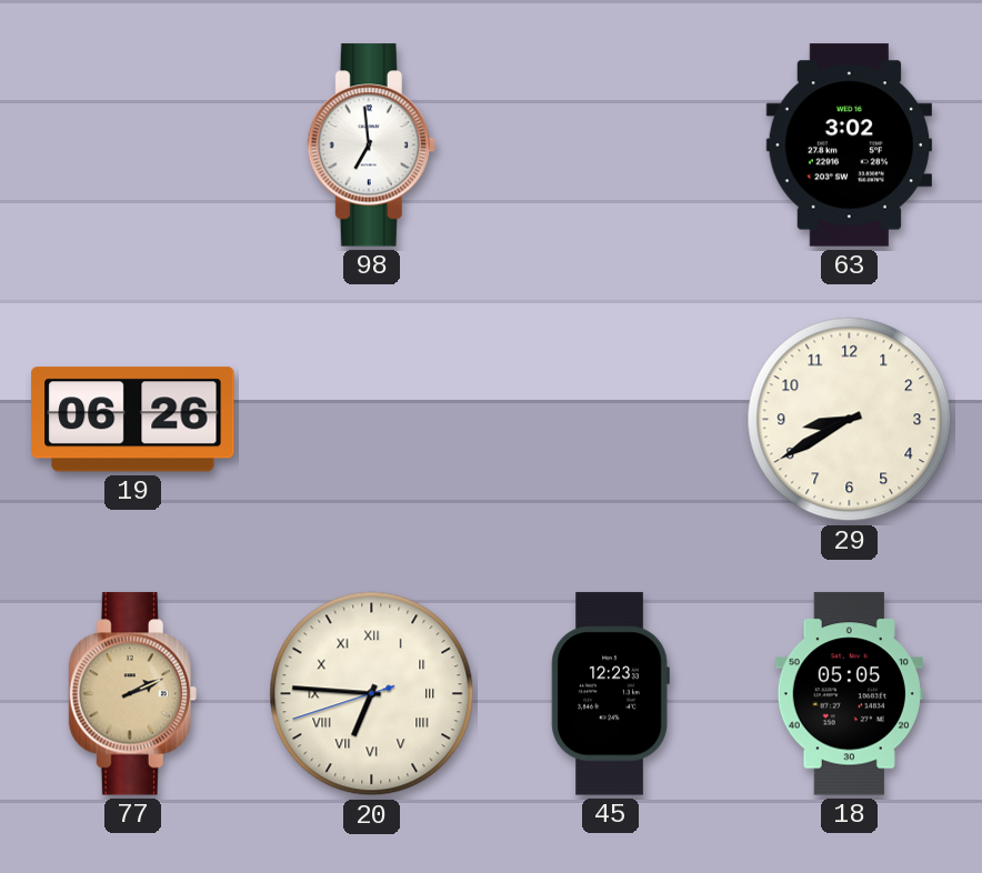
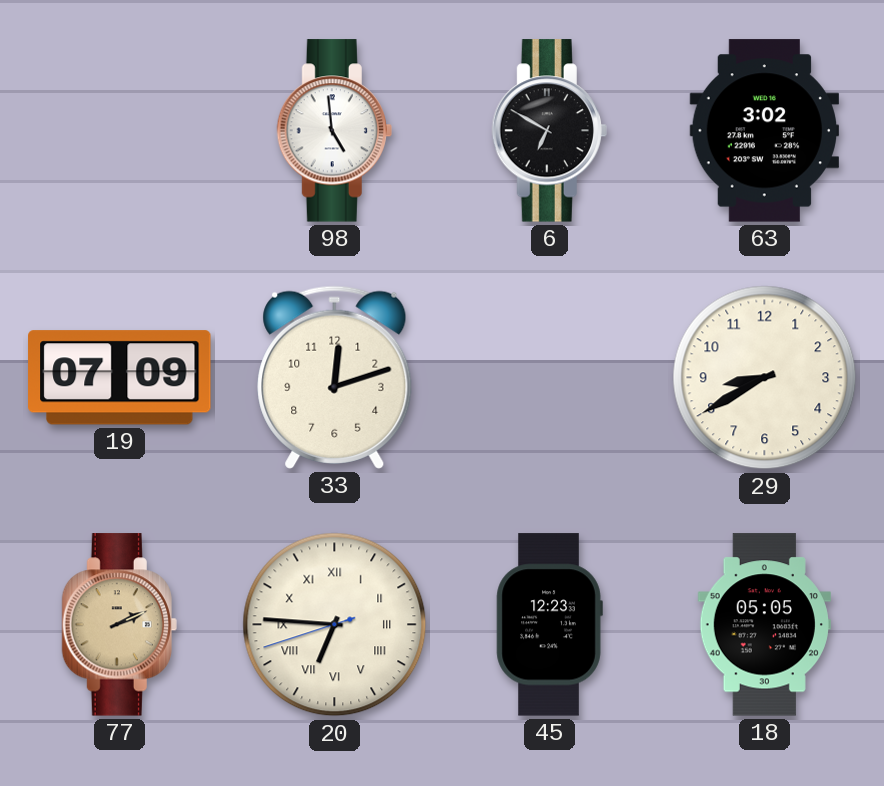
98: 6:59 -> 4:59 (334, 131)
6: none -> 6:50 (549, 131)
19: 06:26 -> 07:09 (120, 378)
33: none -> 12:12 (335, 377)
